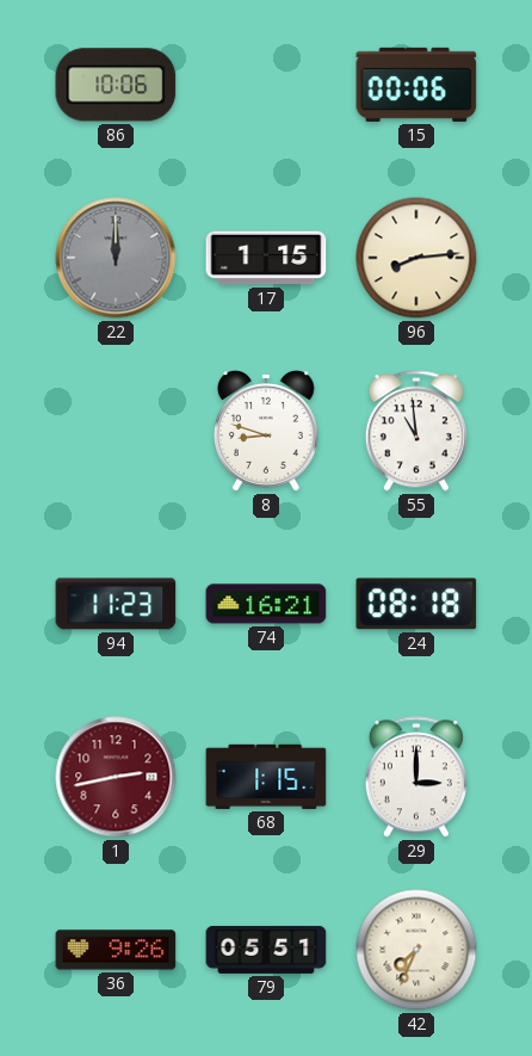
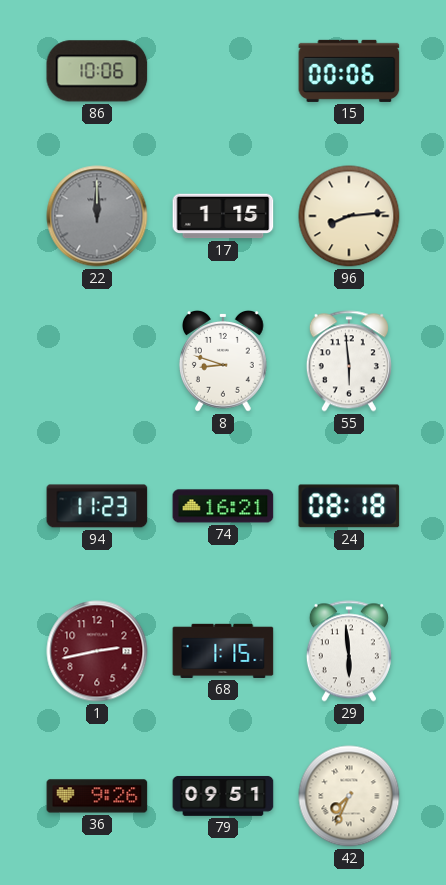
55: 10:59 -> 5:59 (349, 361)
29: 3:00 -> 5:59 (349, 651)
79: 05:51 -> 09:51 (223, 796)
